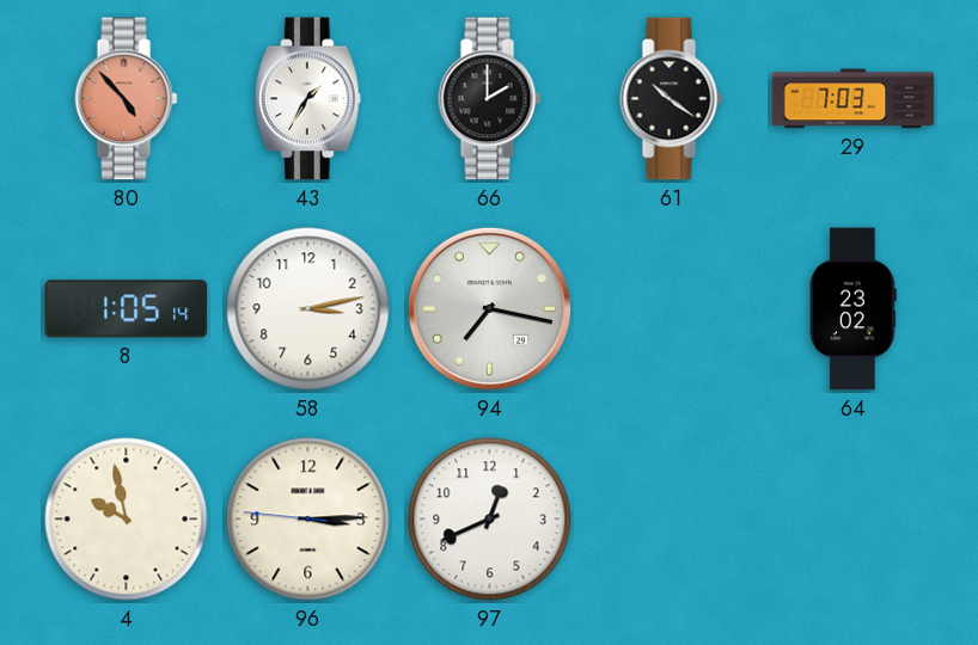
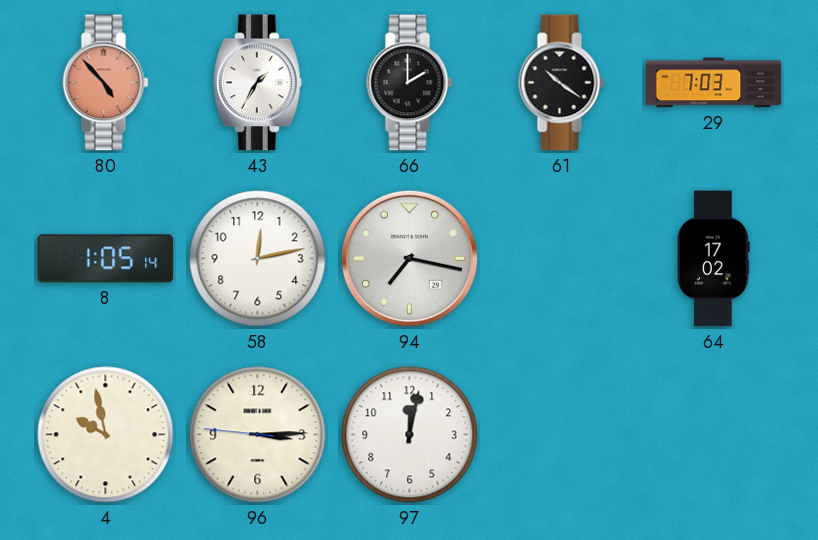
58: 3:13 -> 12:13 (258, 259)
64: 23:02 -> 17:02 (713, 259)
97: 12:41 -> 12:02 (410, 435)
